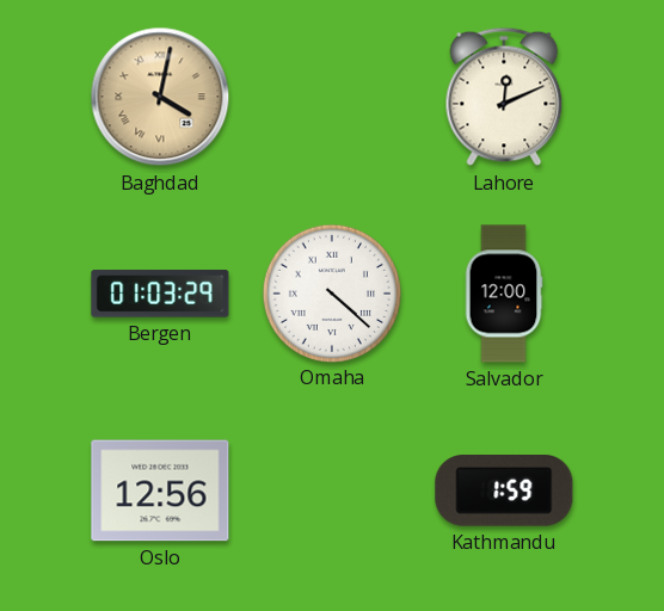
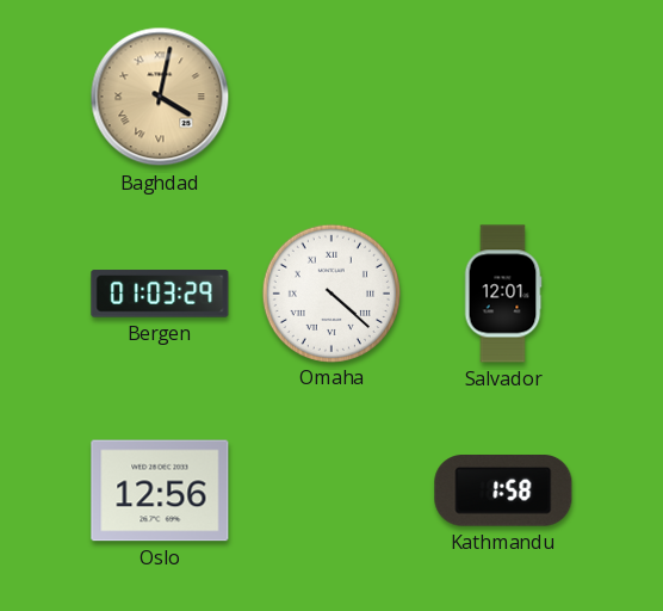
Lahore: 12:11 -> none (504, 97)
Salvador: 12:00 -> 12:01 (503, 294)
Kathmandu: 1:59 -> 1:58 (503, 492)
